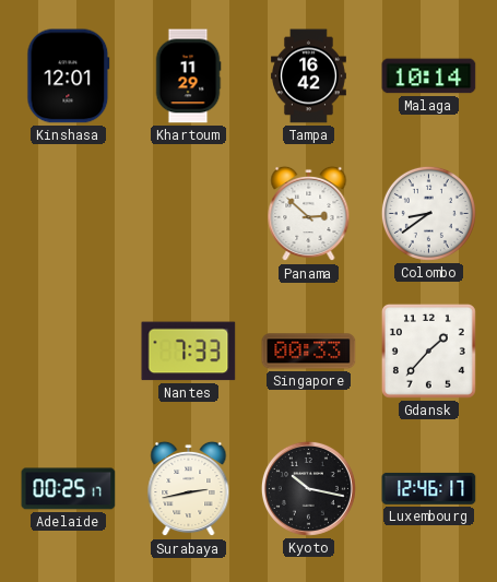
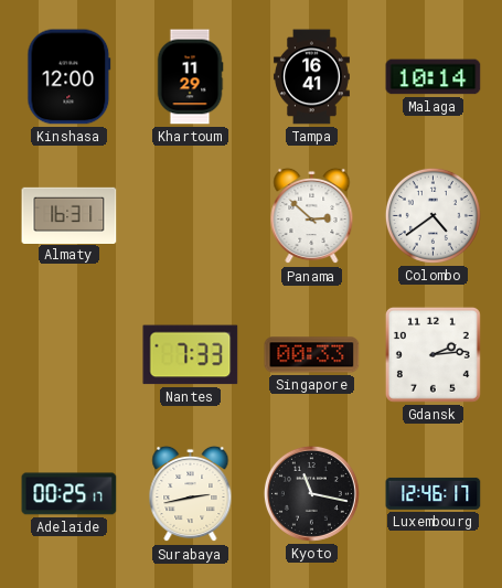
Kinshasa: 12:01 -> 12:00 (70, 77)
Tampa: 16:42 -> 16:41 (311, 77)
Almaty: none -> 16:31 (70, 215)
Colombo: 8:39 -> 4:39 (432, 215)
Gdansk: 1:37 -> 2:14 (432, 354)
Kyoto: 10:17 -> 11:17 (311, 493)
